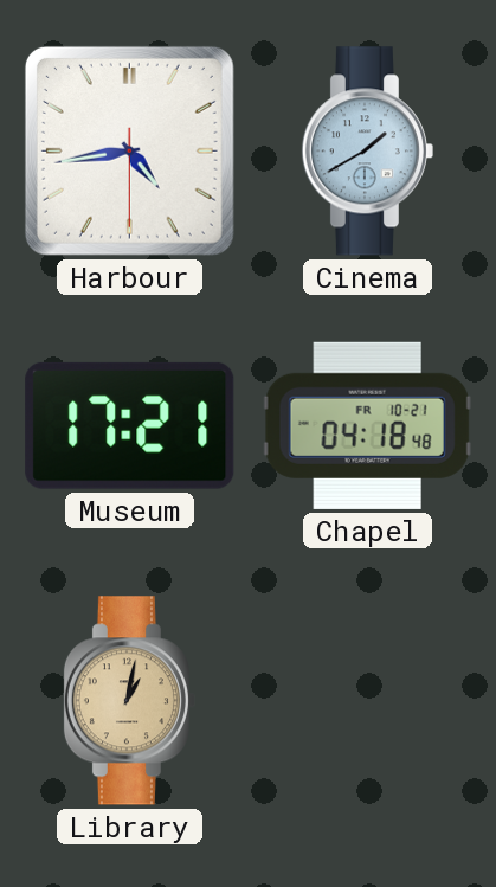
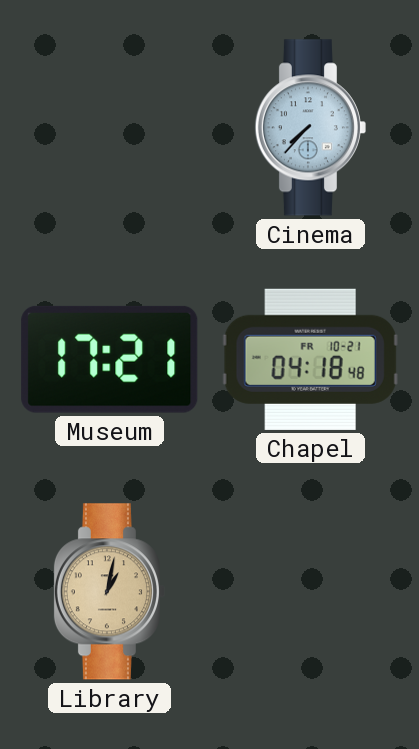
Harbour: 4:43 -> none (129, 150)
Cinema: 1:40 -> 7:37 (310, 128)
